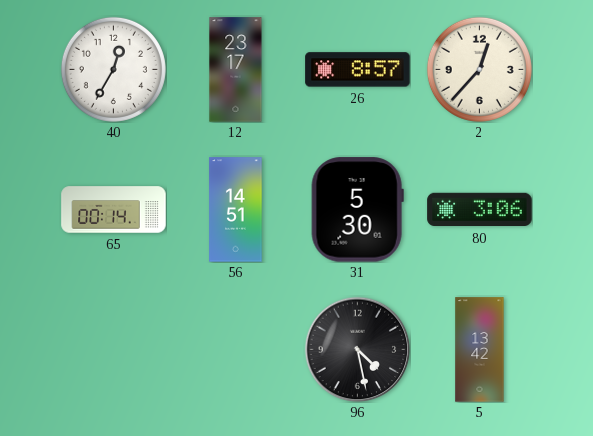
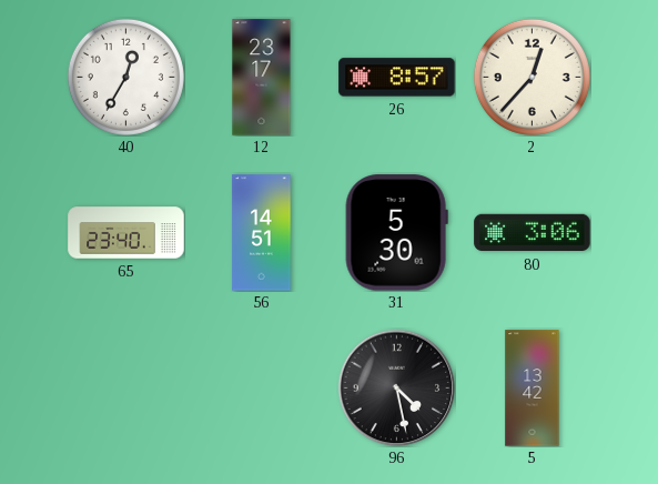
65: 00:14 -> 23:40 (126, 233)
